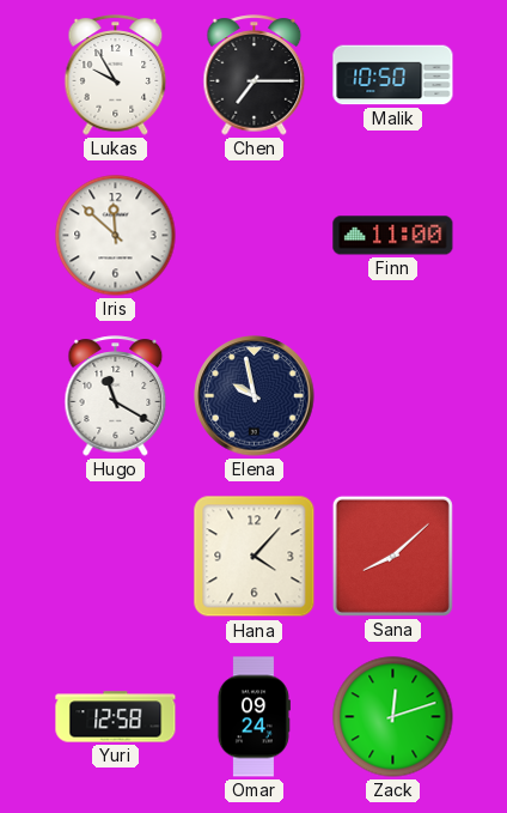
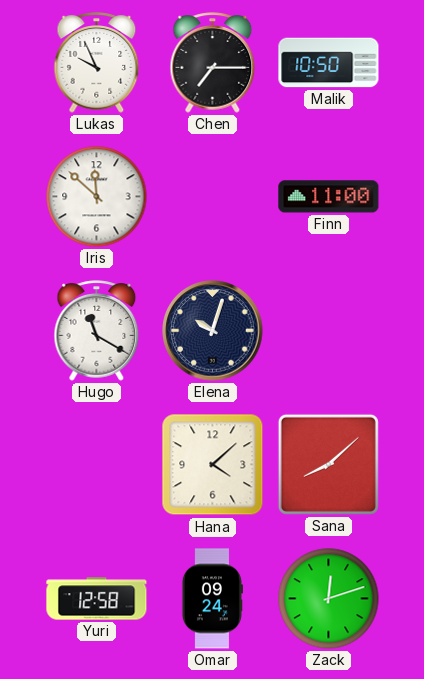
Lukas: 9:55 -> 9:56 (97, 63)
Elena: 9:58 -> 10:03 (213, 331)
Hana: 4:07 -> 4:08 (213, 465)
